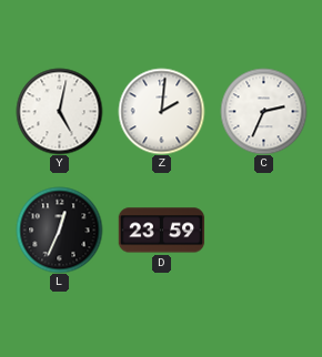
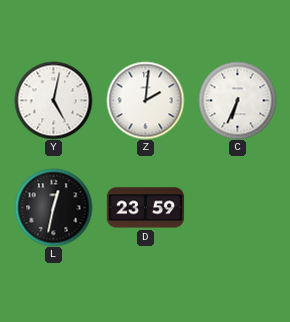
C: 2:34 -> 6:34 (237, 100)
L: 12:34 -> 12:32 (53, 207)
